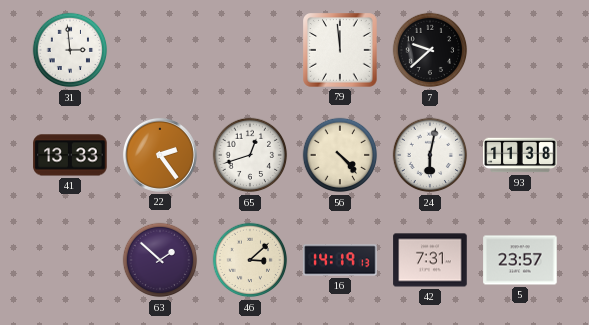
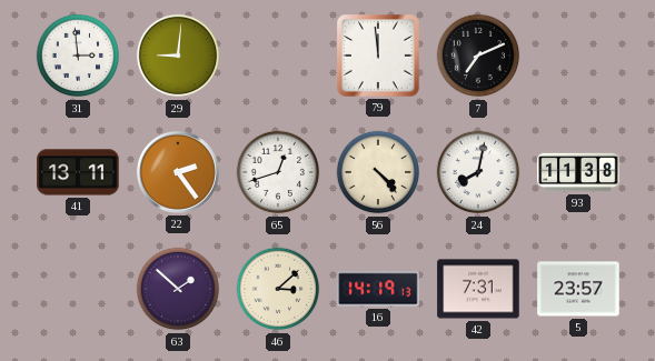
29: none -> 9:01 (178, 56)
7: 9:38 -> 7:11 (478, 56)
41: 13:33 -> 13:11 (78, 172)
24: 6:02 -> 8:02 (478, 172)
